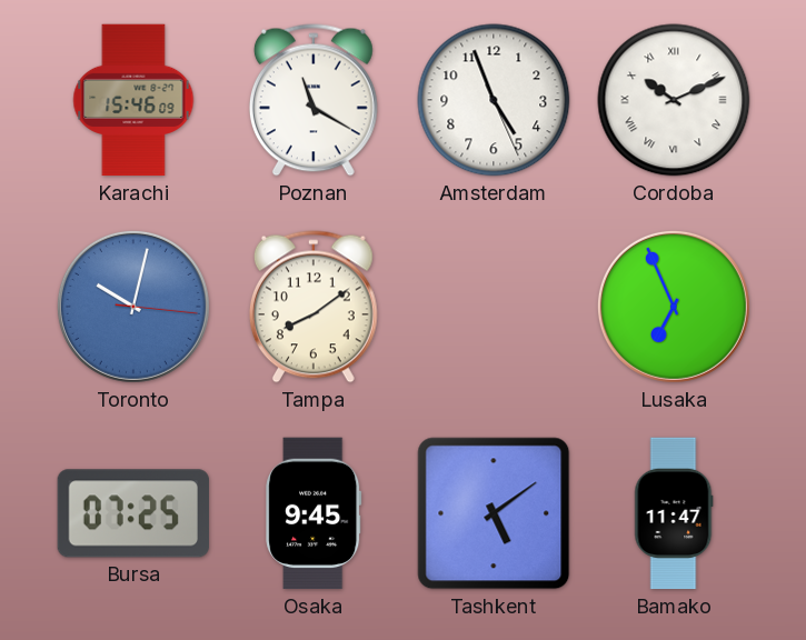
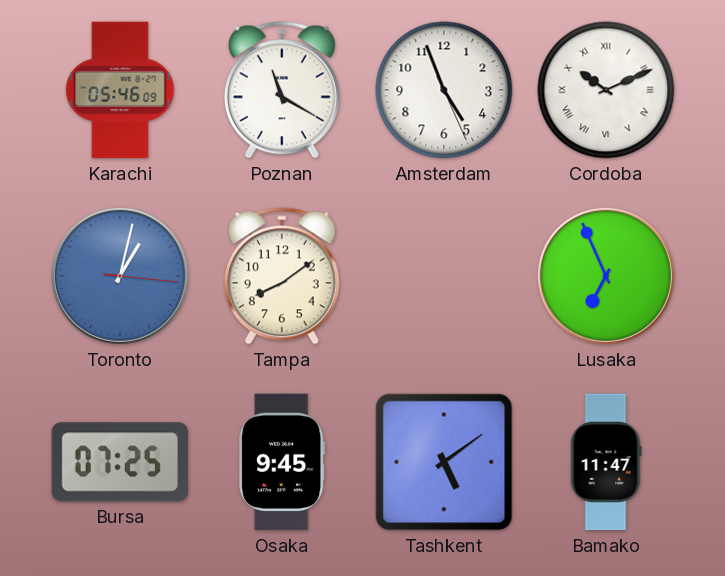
Karachi: 15:46 -> 05:46 (120, 90)
Toronto: 10:02 -> 1:02 (120, 276)
